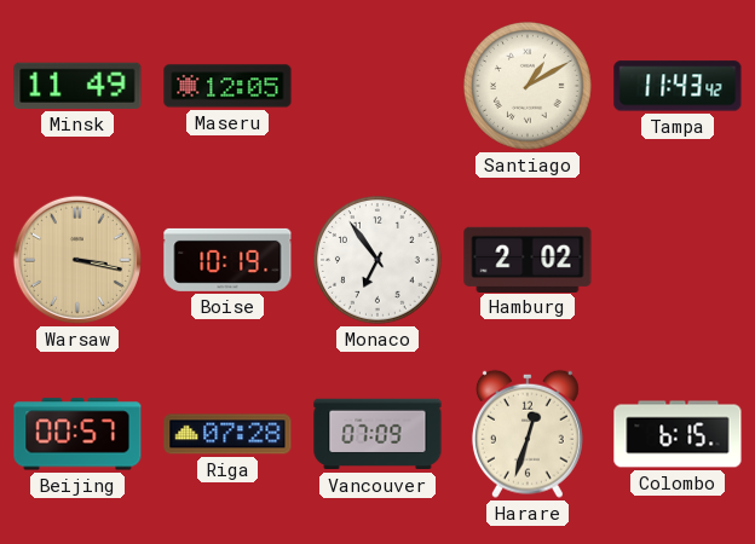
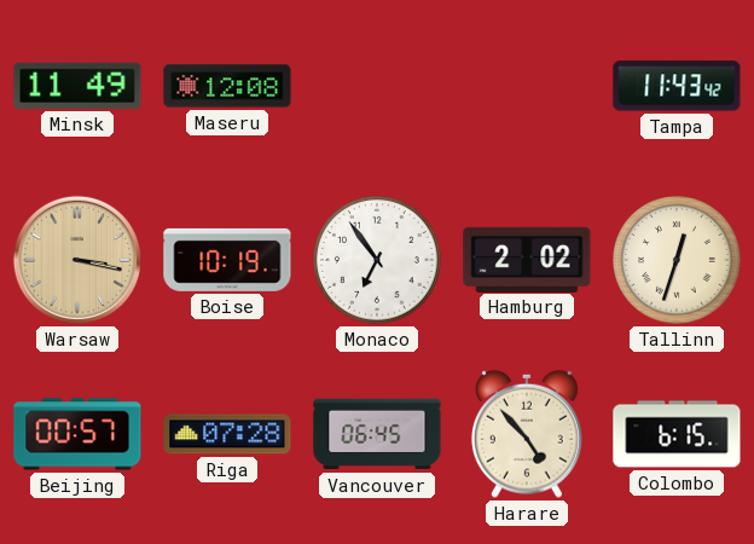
Maseru: 12:05 -> 12:08 (227, 86)
Santiago: 1:10 -> none (529, 87)
Tallinn: none -> 12:33 (678, 261)
Vancouver: 07:09 -> 06:45 (377, 434)
Harare: 12:33 -> 4:53 (527, 434)
